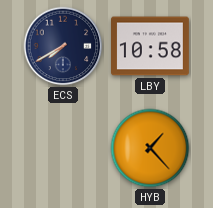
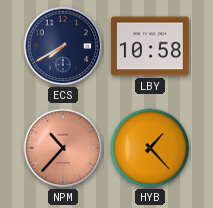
NPM: none -> 10:37 (63, 148)
